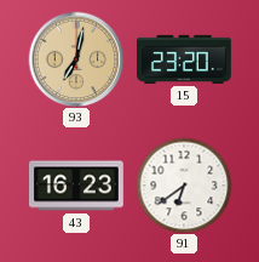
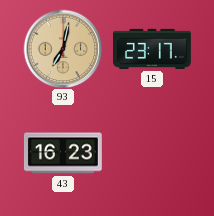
15: 23:20 -> 23:17 (153, 49)
91: 6:39 -> none (184, 186)
